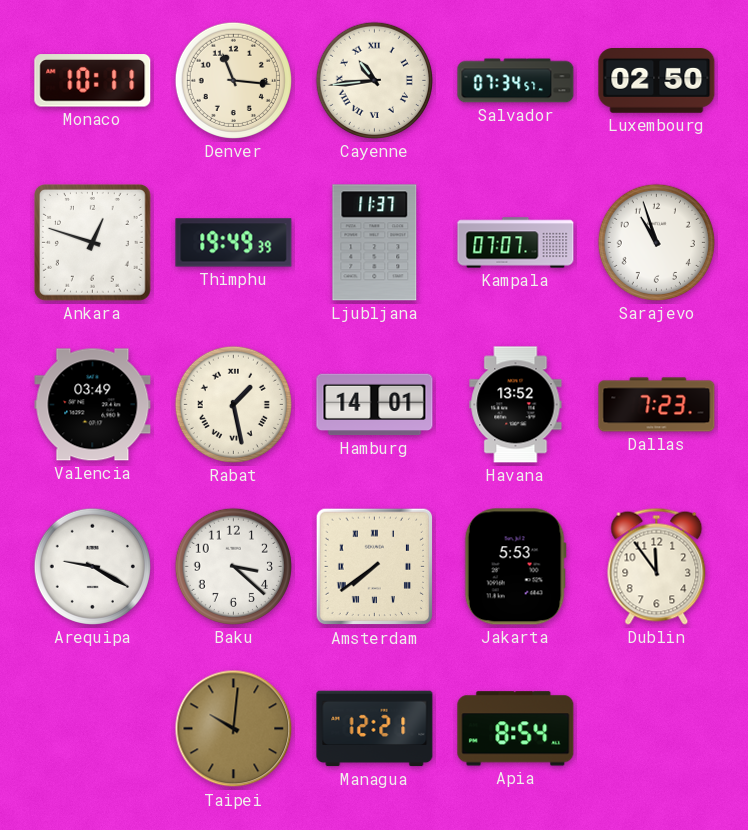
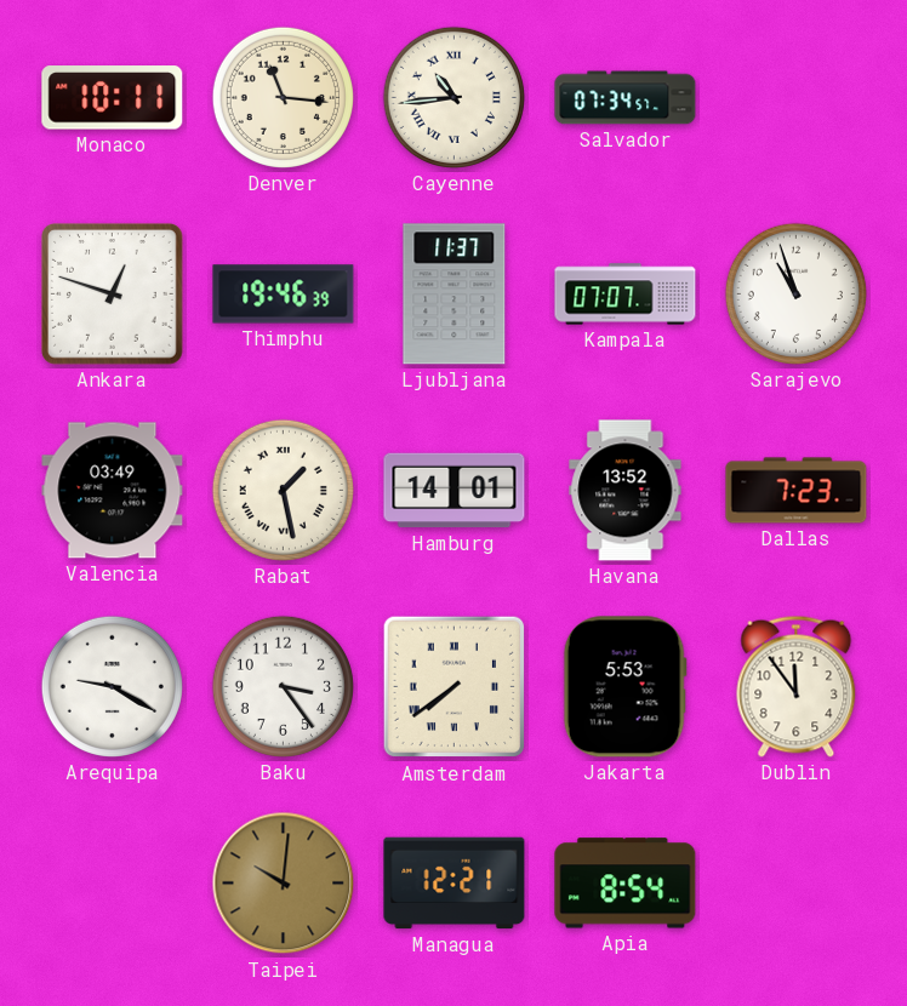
Luxembourg: 02:50 -> none (657, 81)
Thimphu: 19:49 -> 19:46 (284, 295)
Baku: 3:22 -> 3:24 (283, 686)
